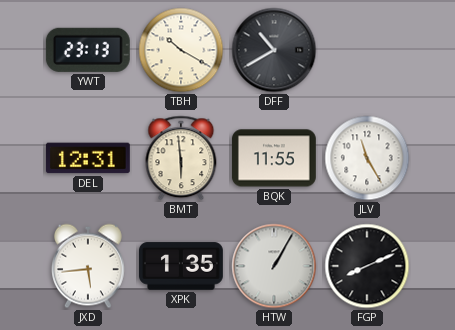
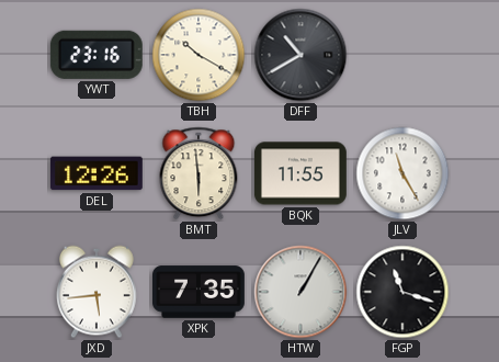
YWT: 23:13 -> 23:16 (97, 55)
DEL: 12:31 -> 12:26 (97, 173)
XPK: 1:35 -> 7:35 (200, 292)
FGP: 8:11 -> 11:18 (402, 292)
